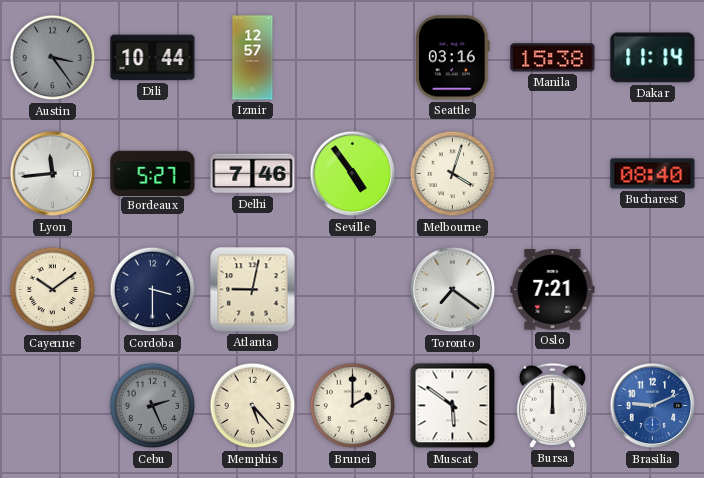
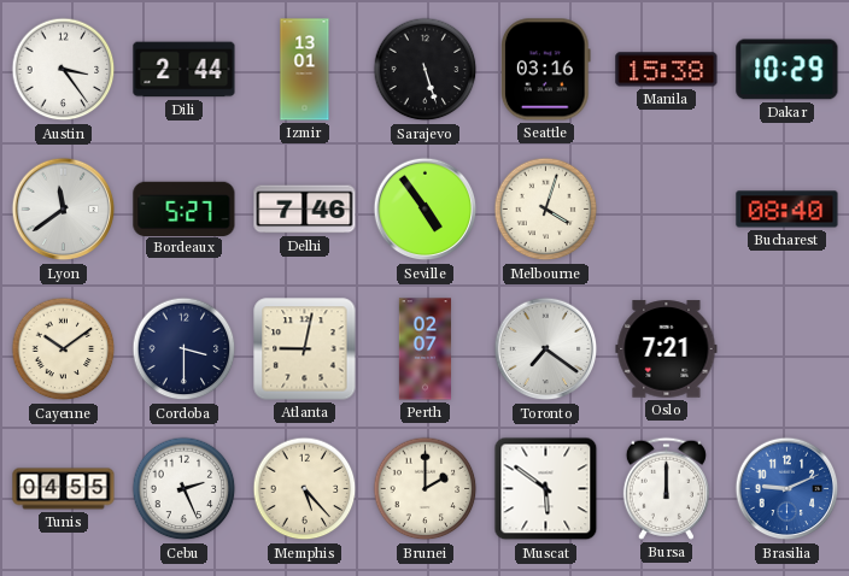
Austin dial: grey -> white (64, 70)
Dili: 10:44 -> 2:44 (185, 70)
Izmir: 12:57 -> 13:01 (305, 70)
Sarajevo: none -> 5:27 (426, 70)
Dakar: 11:14 -> 10:29 (787, 70)
Lyon: 11:44 -> 11:39 (64, 210)
Perth: none -> 02:07 (424, 349)
Tunis: none -> 04:55 (64, 489)
Cebu dial: grey -> white (185, 489)
